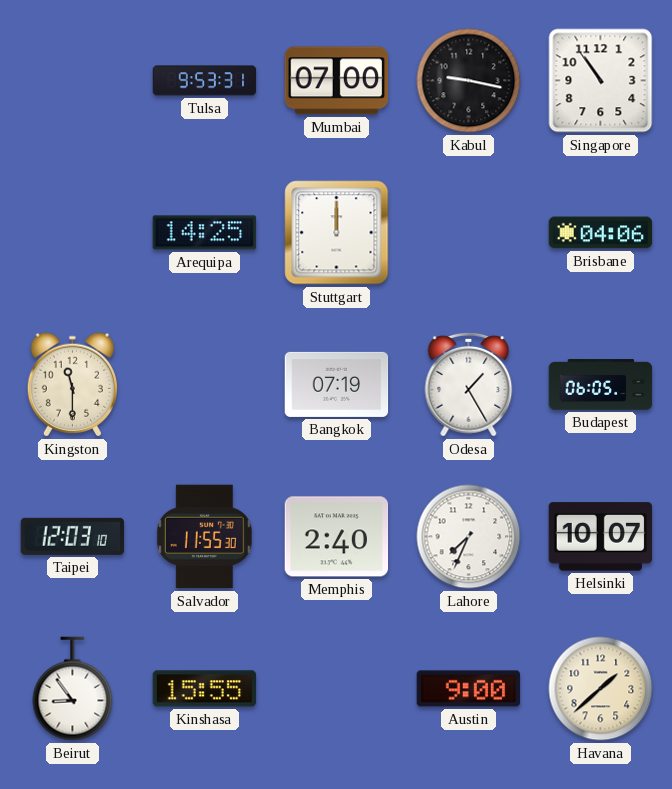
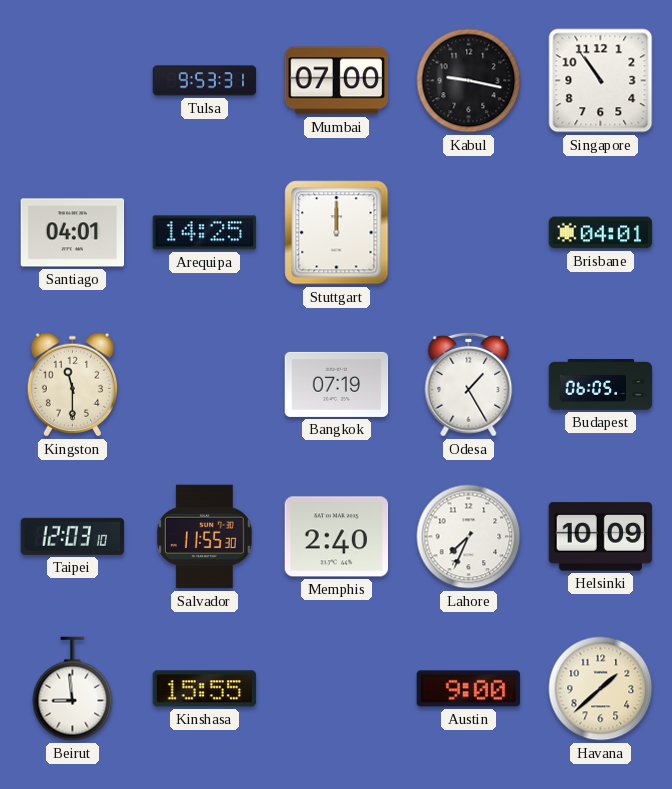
Santiago: none -> 04:01 (73, 233)
Brisbane: 04:06 -> 04:01 (601, 233)
Helsinki: 10:07 -> 10:09 (601, 537)
Beirut: 8:54 -> 8:59 (73, 689)
